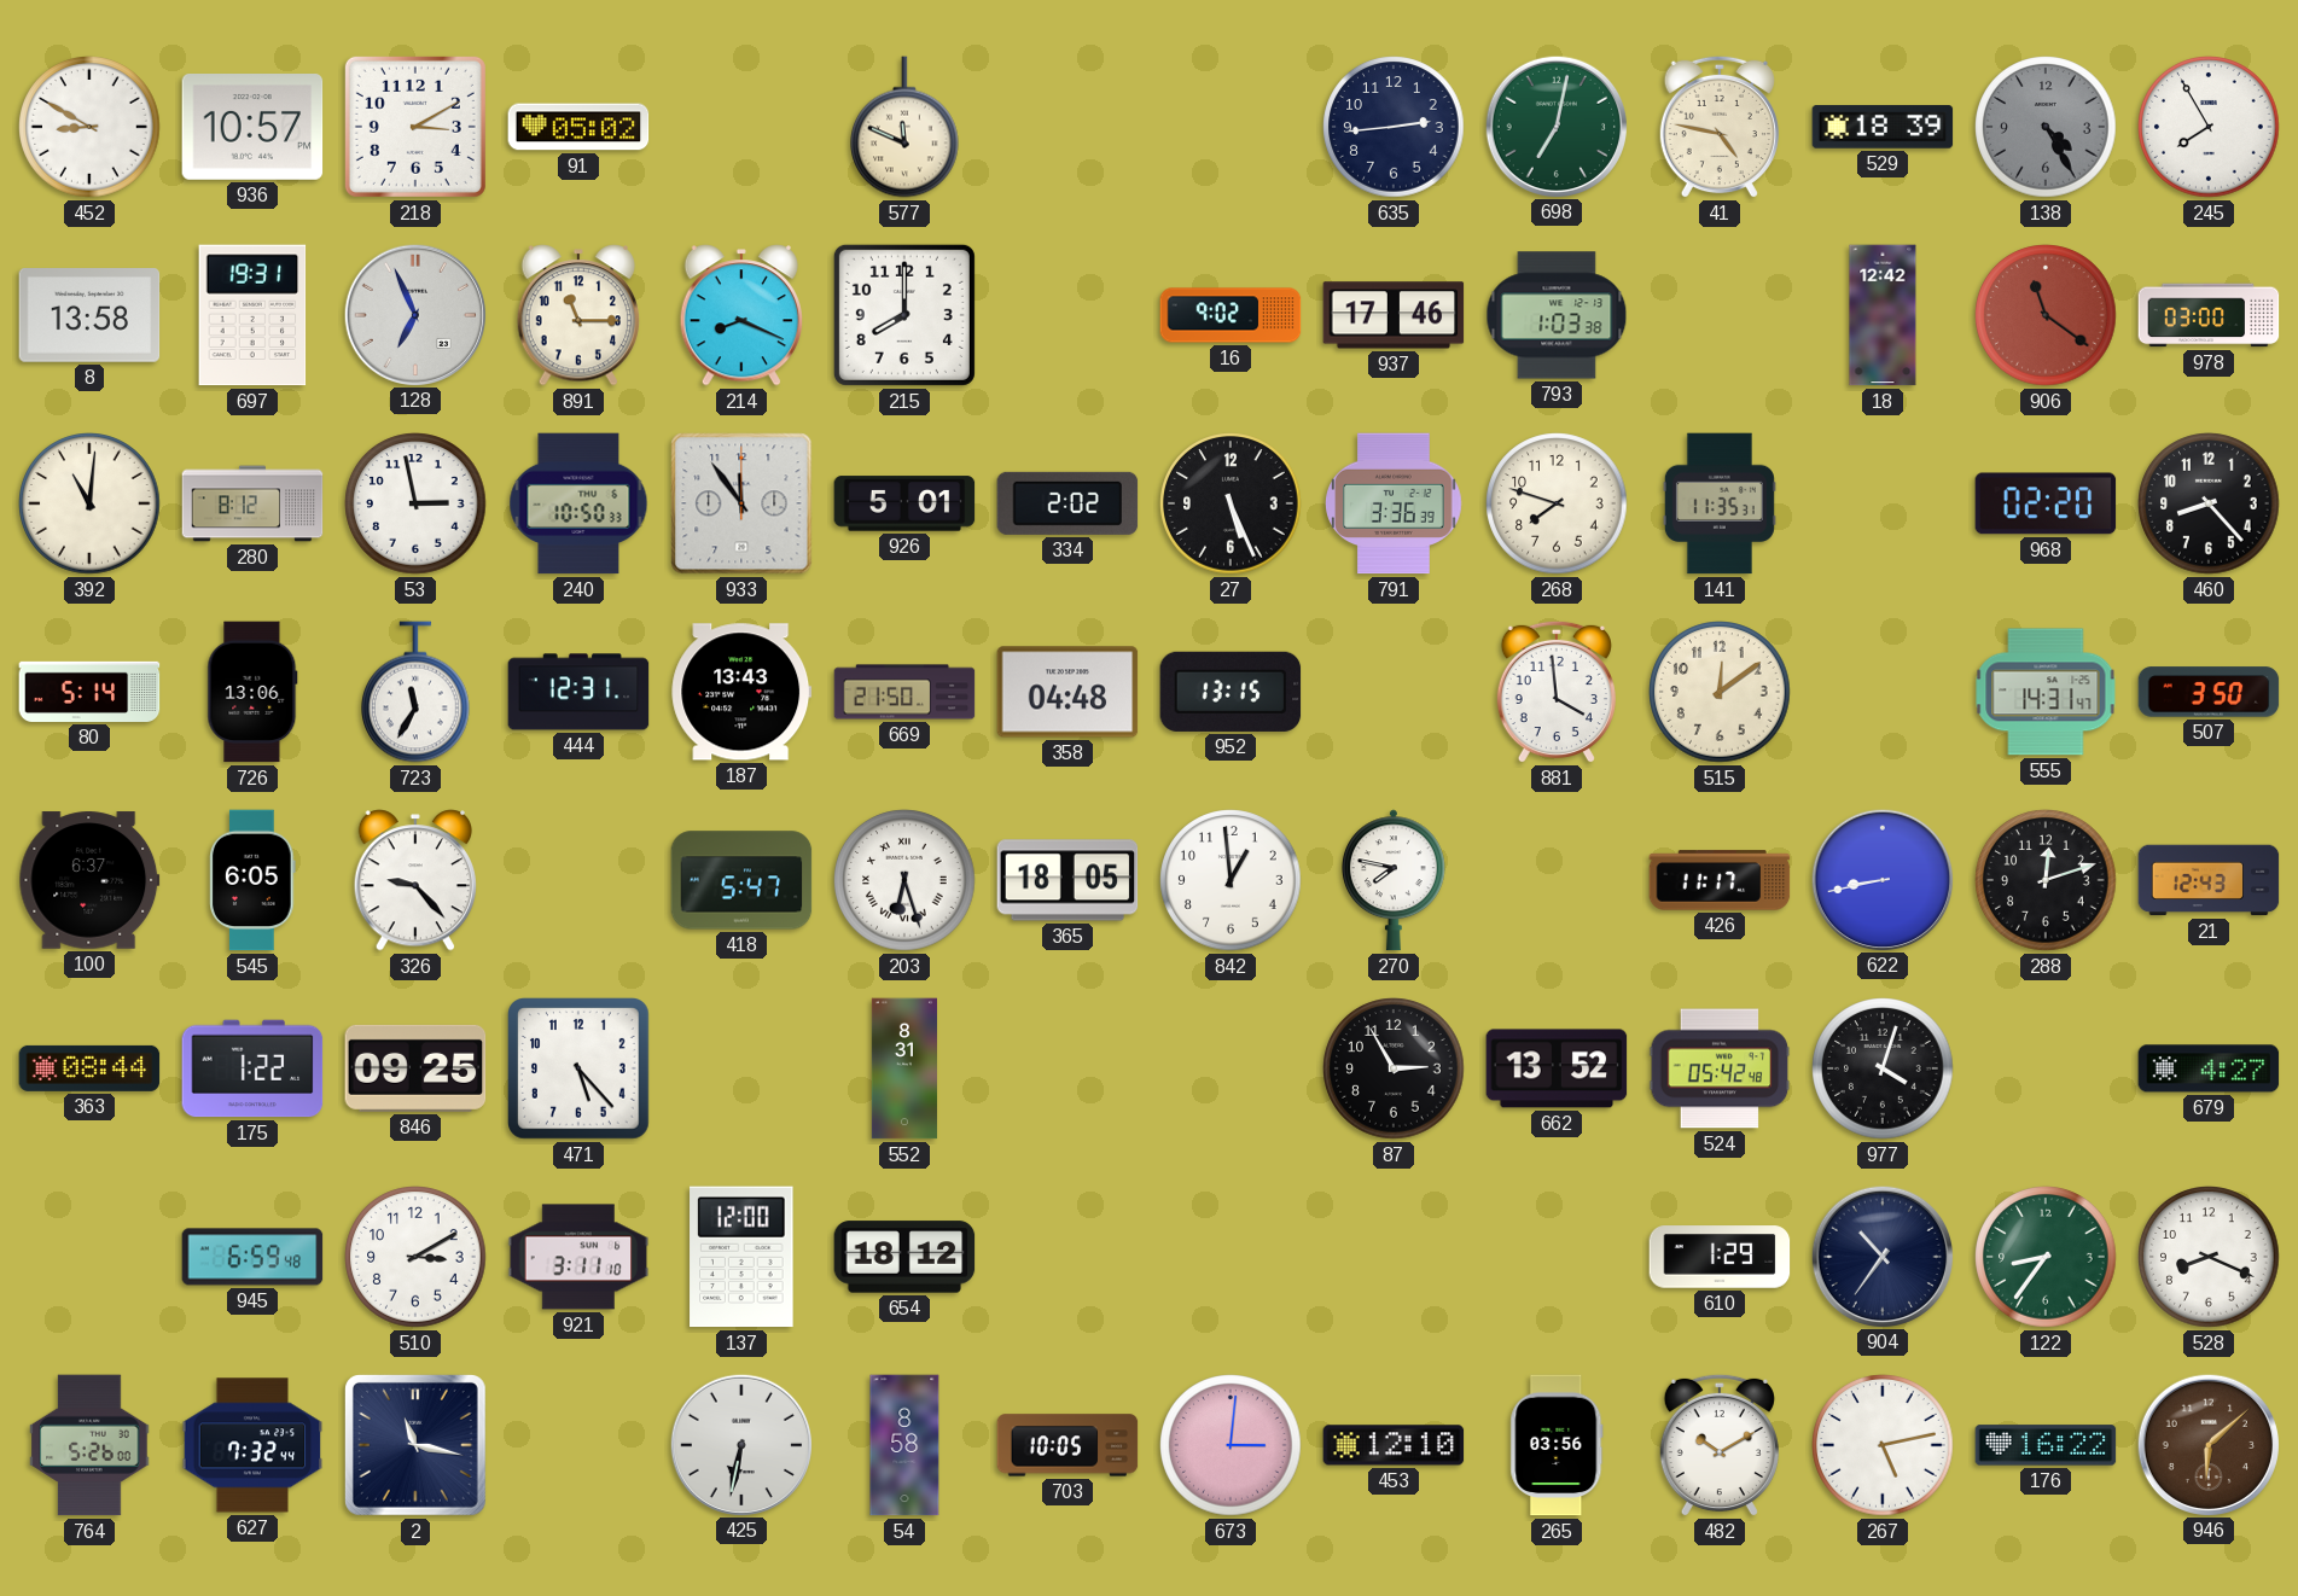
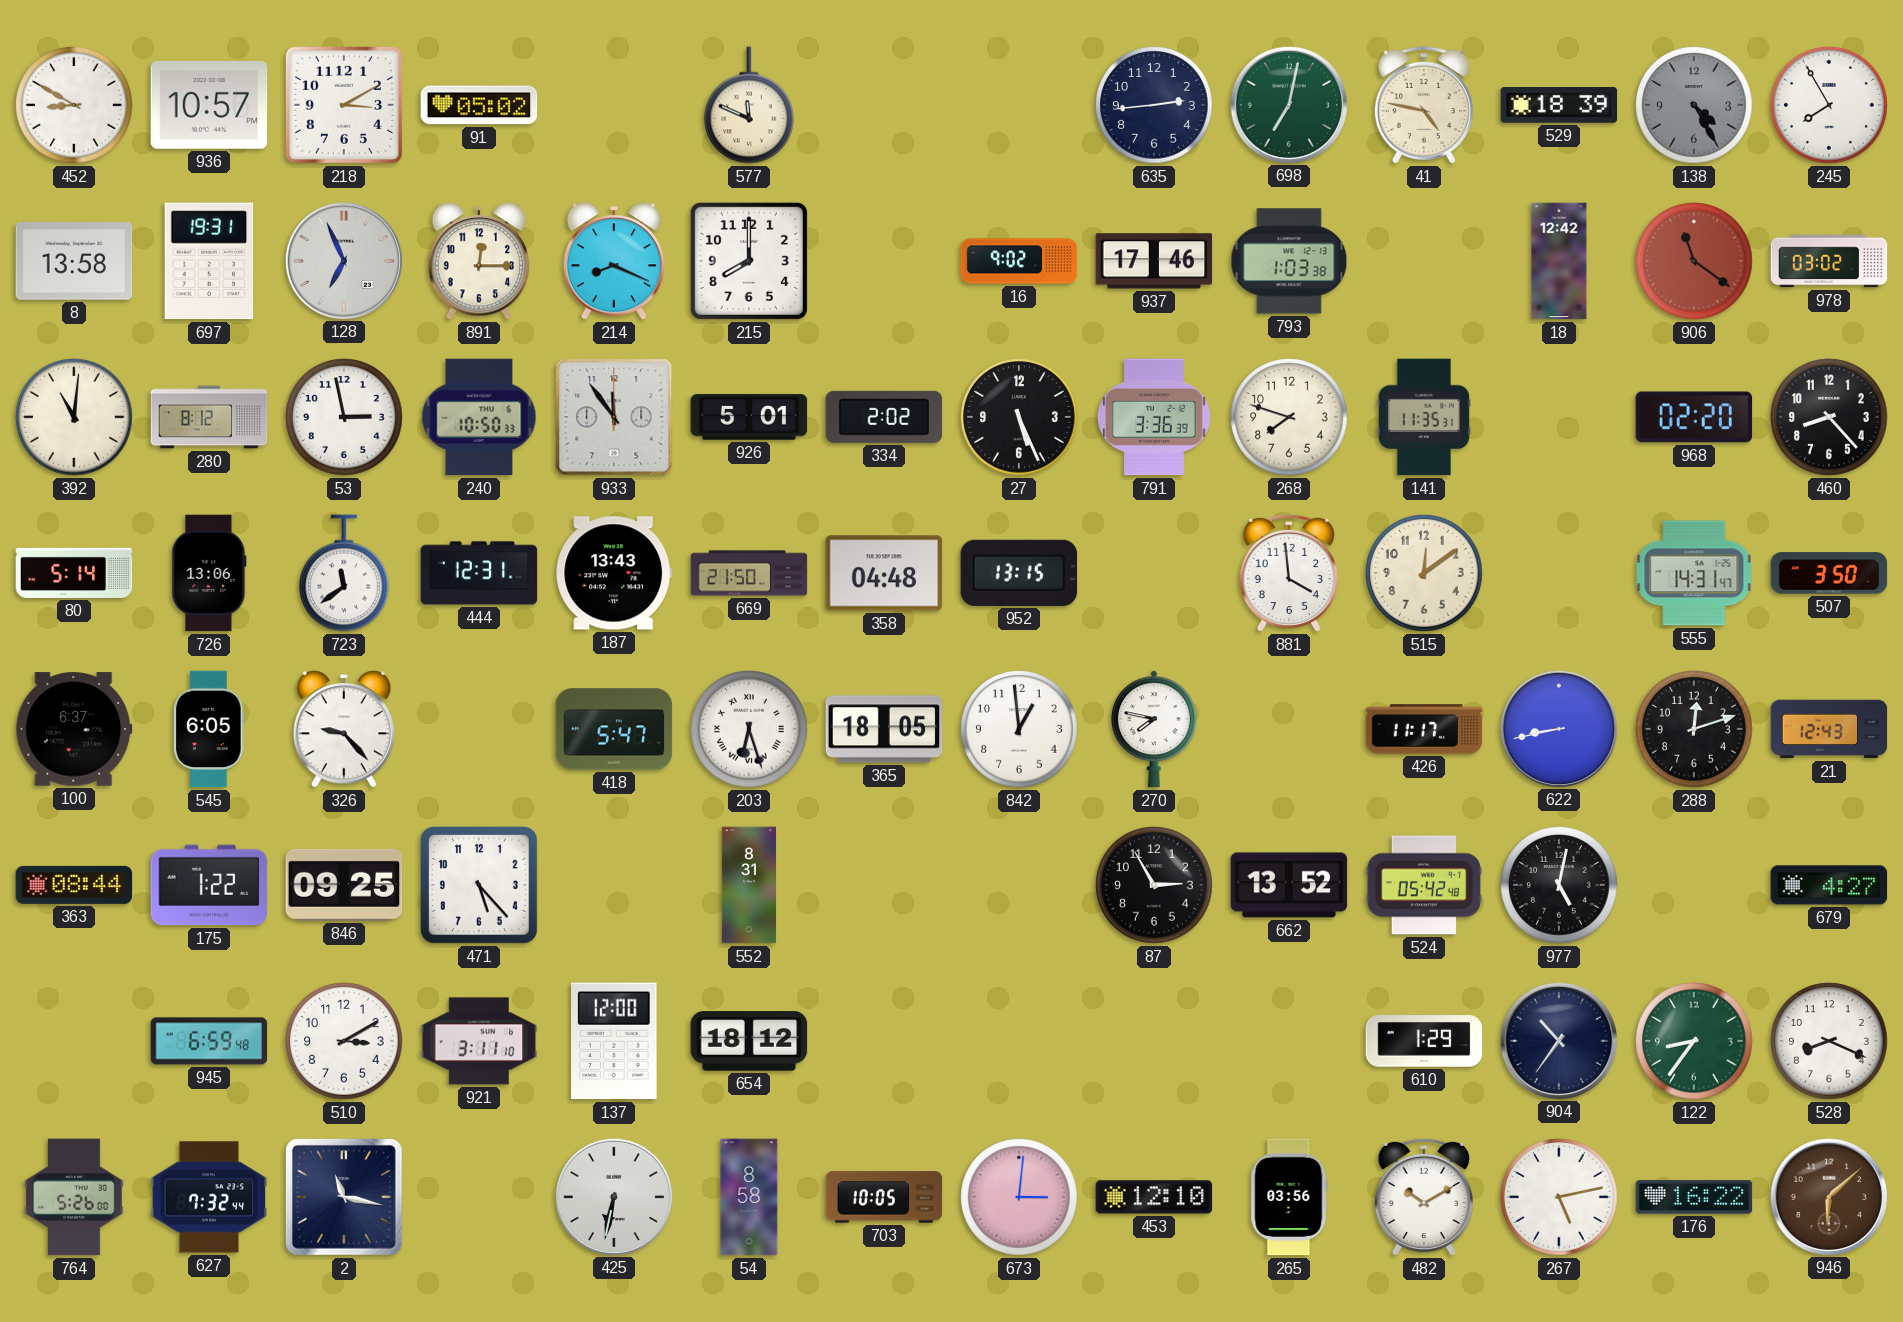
891: 11:15 -> 12:15 (478, 261)
978: 03:00 -> 03:02 (1829, 261)
723: 11:35 -> 11:39 (345, 573)
977: 4:03 -> 5:02 (1559, 885)
